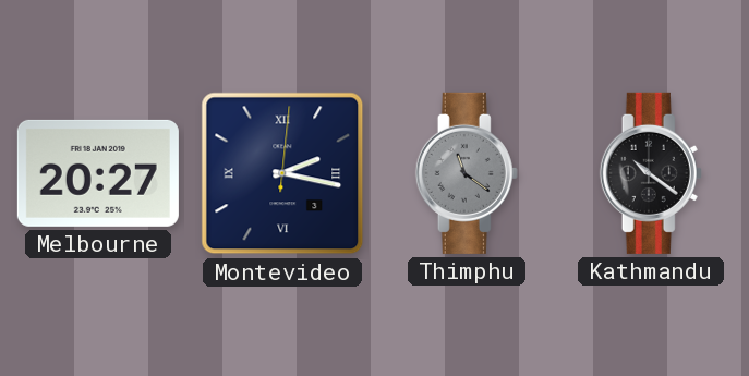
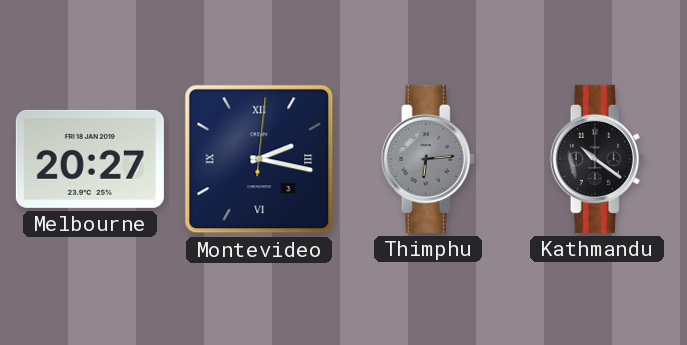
Thimphu: 11:21 -> 6:14 (428, 159)
